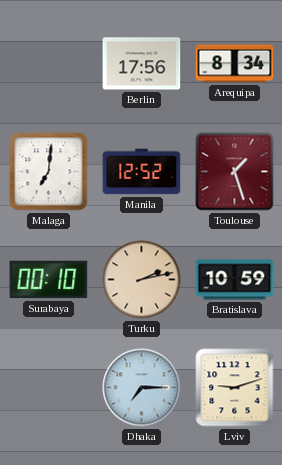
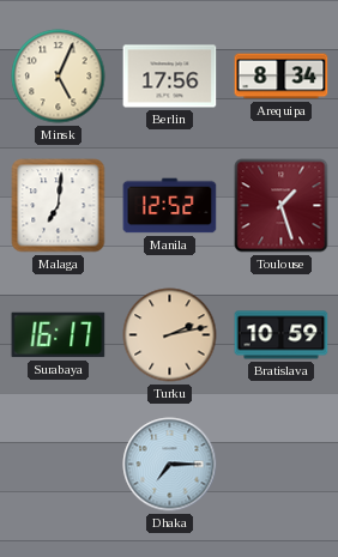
Minsk: none -> 5:04 (59, 77)
Surabaya: 00:10 -> 16:17 (59, 335)
Lviv: 9:12 -> none (235, 388)
